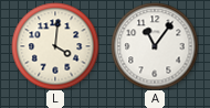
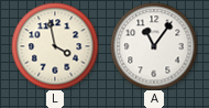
L: 4:01 -> 3:58 (55, 46)
